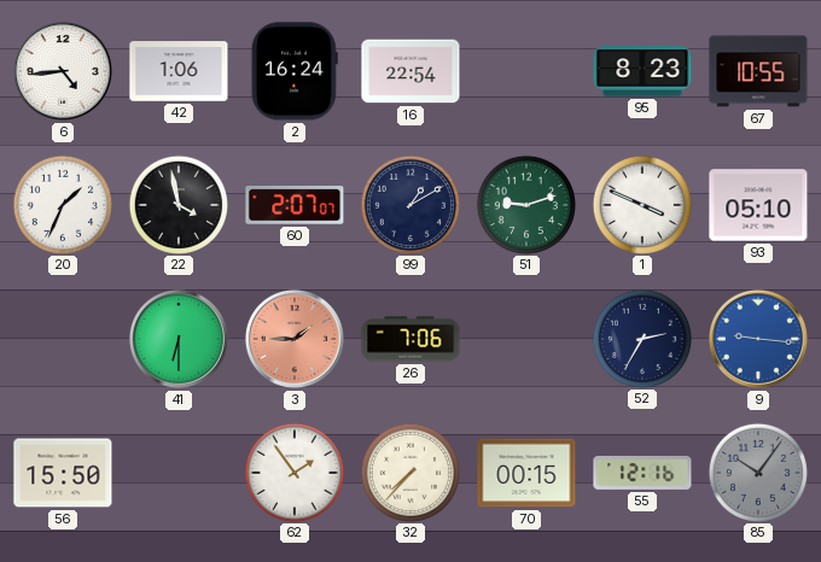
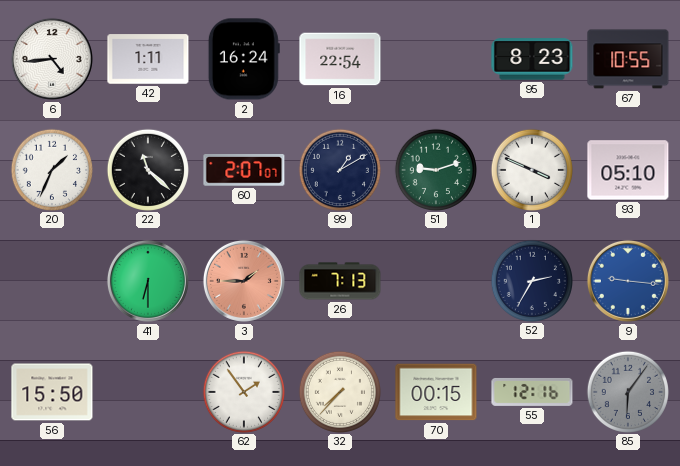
42: 1:06 -> 1:11 (148, 59)
22: 3:58 -> 11:22 (147, 169)
26: 7:06 -> 7:13 (340, 281)
85: 10:06 -> 6:06 (627, 391)
